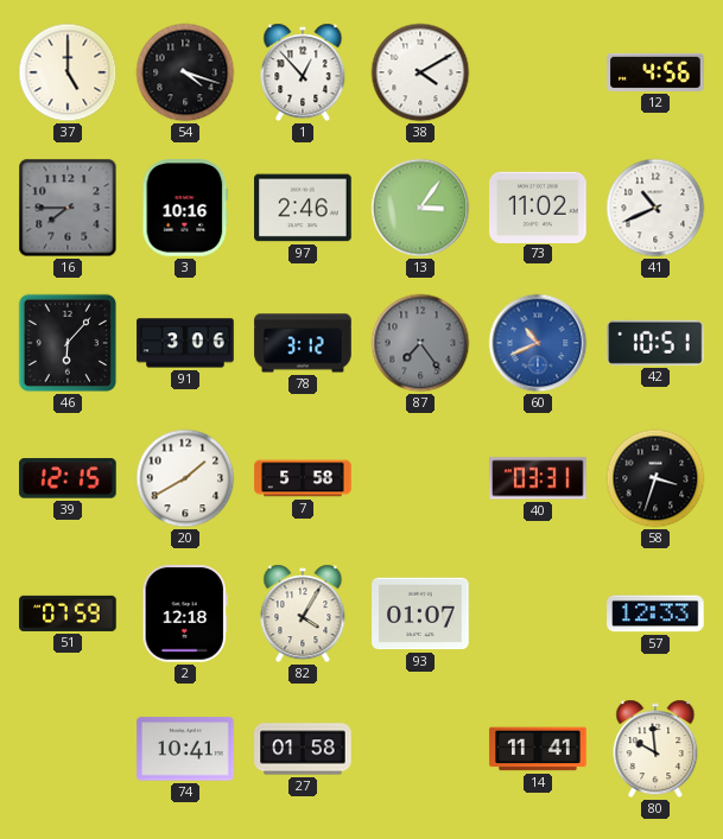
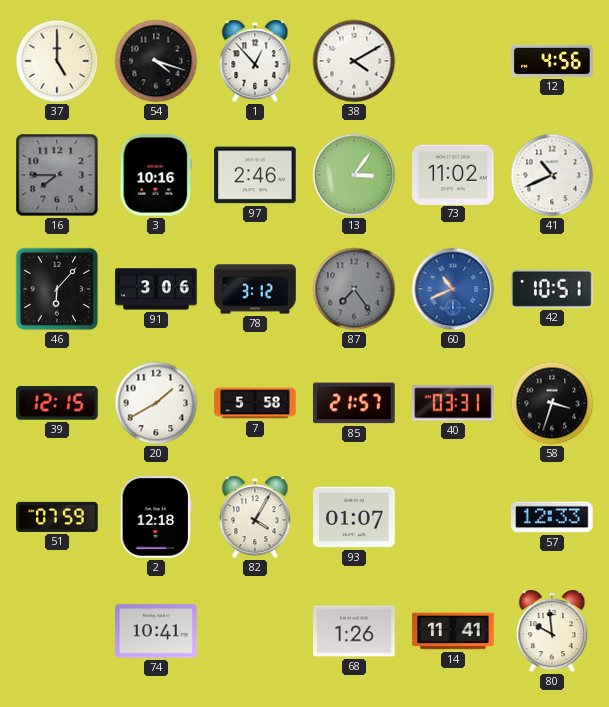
85: none -> 21:57 (355, 403)
27: 01:58 -> none (303, 749)
68: none -> 1:26 (354, 631)
